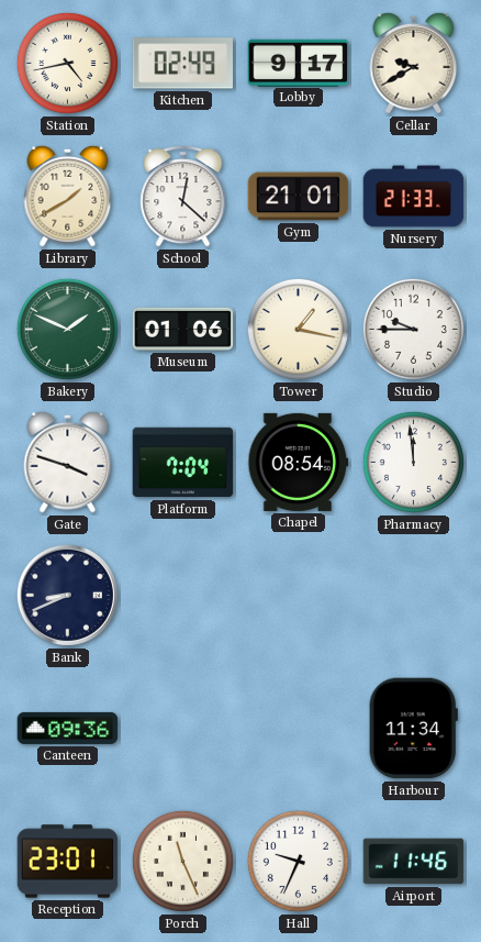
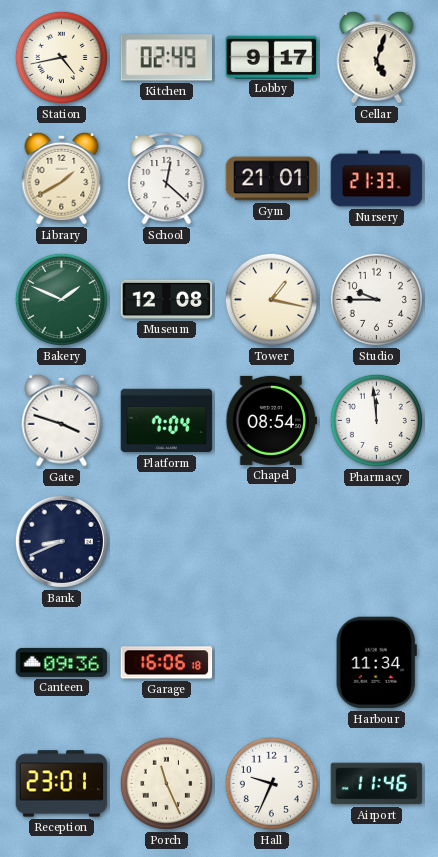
Cellar: 9:40 -> 5:03 (377, 57)
Museum: 01:06 -> 12:08 (167, 299)
Garage: none -> 16:06 (167, 663)
